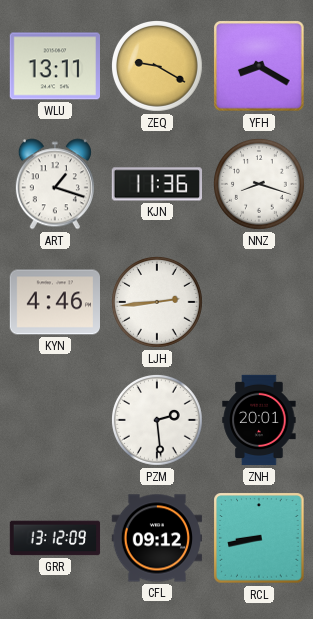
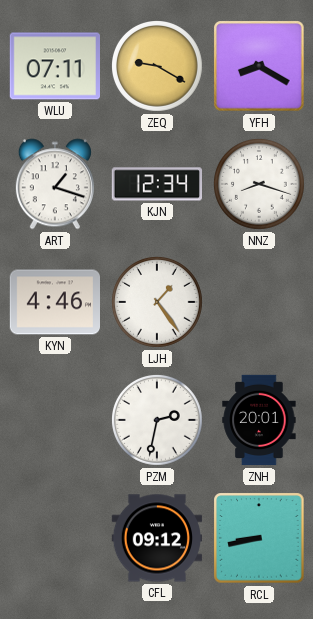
WLU: 13:11 -> 07:11 (54, 66)
KJN: 11:36 -> 12:34 (156, 184)
LJH: 2:44 -> 1:24 (158, 303)
PZM: 2:29 -> 2:32 (158, 421)
GRR: 13:12 -> none (55, 538)
